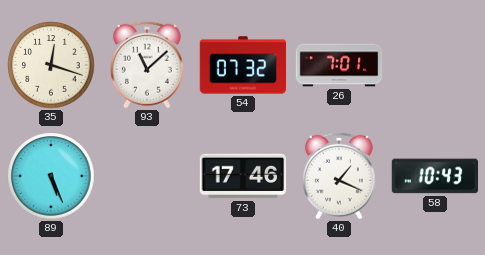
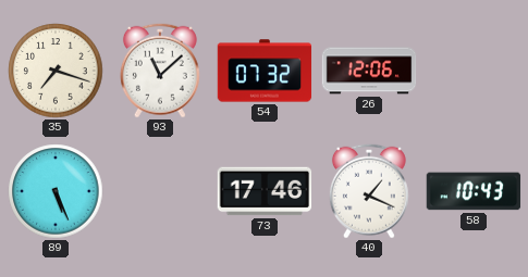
35: 12:18 -> 7:18 (56, 71)
26: 7:01 -> 12:06 (369, 71)
